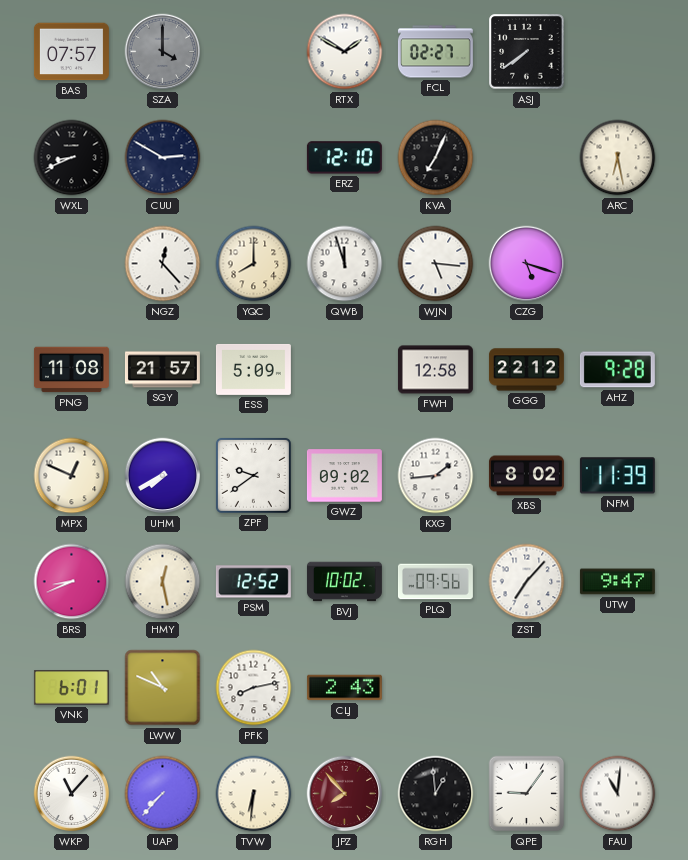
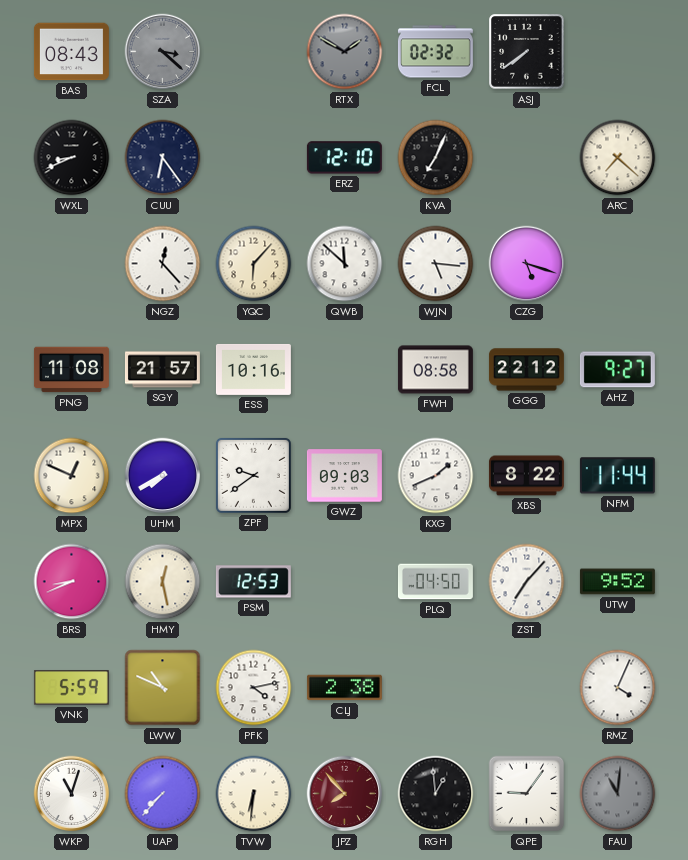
BAS: 07:57 -> 08:43 (71, 52)
SZA: 4:00 -> 3:22 (163, 52)
RTX dial: white -> grey (345, 52)
FCL: 02:27 -> 02:32 (435, 52)
CUU: 2:50 -> 6:24 (163, 158)
ARC: 6:28 -> 7:22 (618, 158)
YQC: 8:00 -> 6:07 (254, 264)
QWB: 11:57 -> 11:52 (345, 264)
ESS: 5:09 -> 10:16 (253, 369)
FWH: 12:58 -> 08:58 (435, 370)
AHZ: 9:28 -> 9:27 (617, 370)
GWZ: 09:02 -> 09:03 (344, 476)
KXG: 1:44 -> 1:41 (436, 476)
XBS: 8:02 -> 8:22 (526, 476)
NFM: 11:39 -> 11:44 (617, 476)
PSM: 12:52 -> 12:53 (253, 582)
BVJ: 10:02 -> none (344, 582)
PLQ: 09:56 -> 04:50 (435, 582)
UTW: 9:47 -> 9:52 (617, 582)
VNK: 6:01 -> 5:59 (71, 688)
PFK: 8:13 -> 4:13 (254, 688)
CLJ: 2:43 -> 2:38 (344, 688)
RMZ: none -> 4:04 (618, 688)
WKP: 11:07 -> 11:03 (72, 794)
FAU dial: white -> grey (618, 794)
